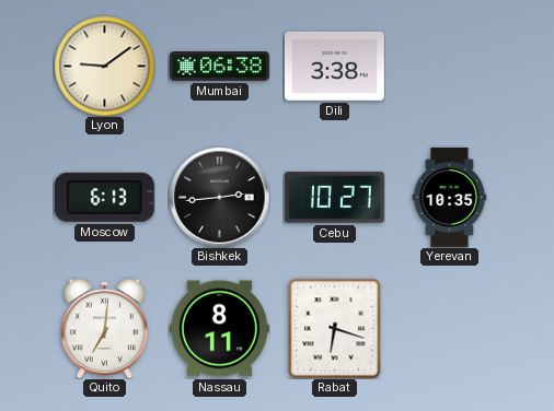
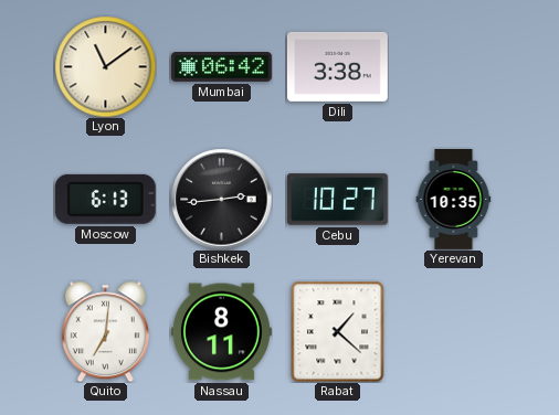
Lyon: 9:09 -> 11:09 (105, 66)
Mumbai: 06:38 -> 06:42 (222, 67)
Rabat: 6:18 -> 1:22 (338, 331)
